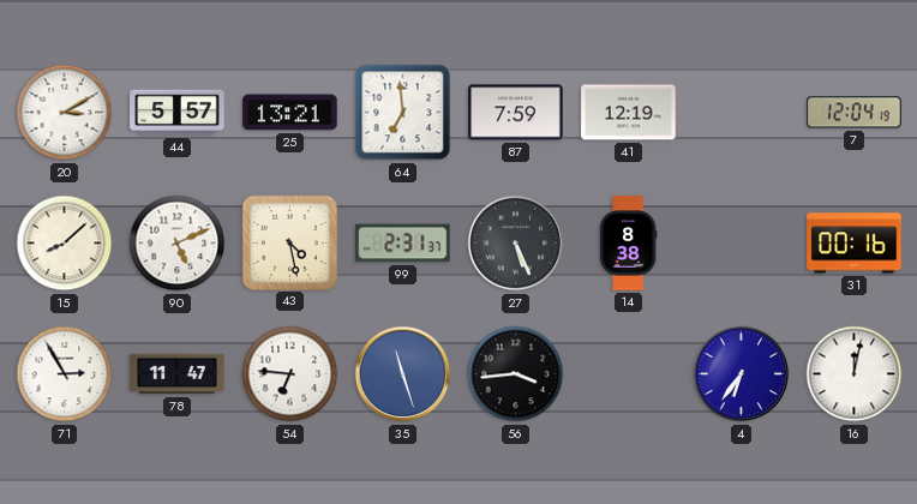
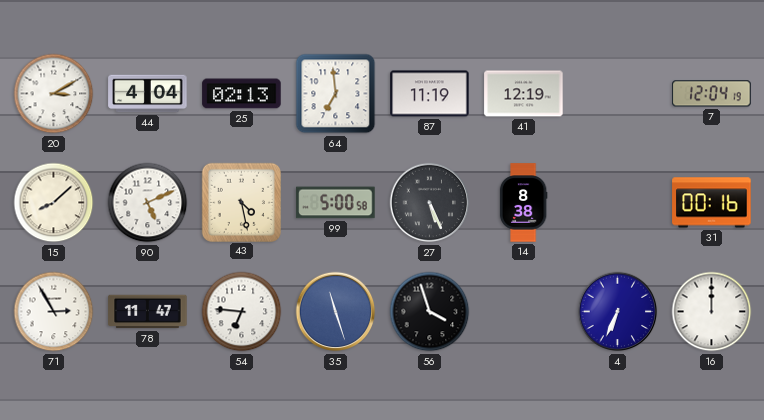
44: 5:57 -> 4:04 (148, 94)
25: 13:21 -> 02:13 (242, 94)
87: 7:59 -> 11:19 (430, 94)
99: 2:31 -> 5:00 (336, 203)
56: 3:44 -> 3:57 (430, 312)
4: 6:36 -> 6:34 (618, 312)
16: 12:02 -> 12:00 (712, 312)
